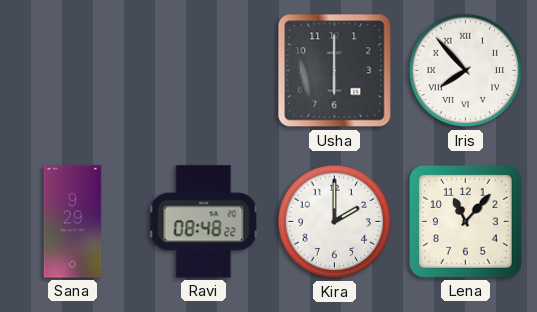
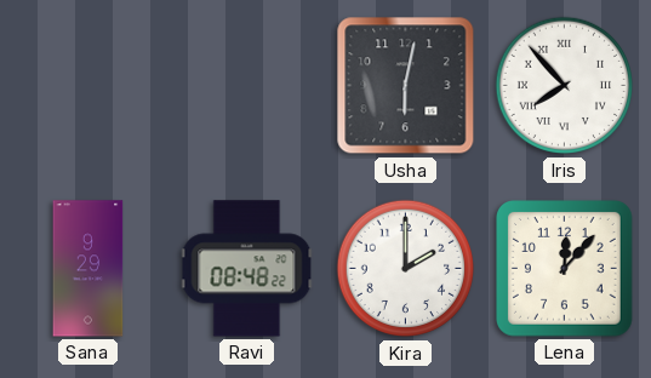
Usha: 6:00 -> 6:02 (406, 86)
Lena: 11:07 -> 12:07 (565, 269)
